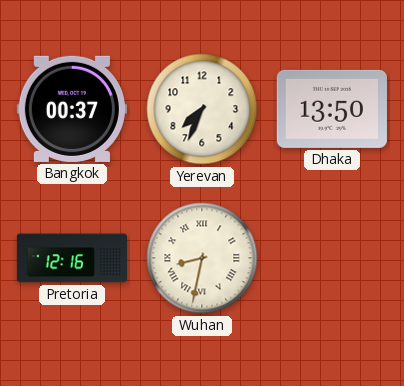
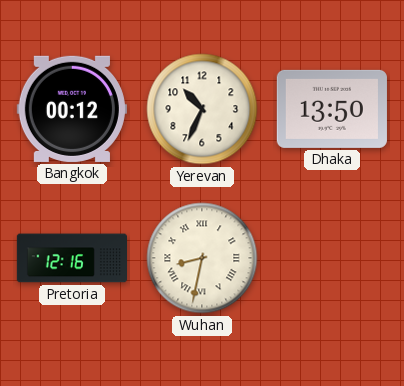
Bangkok: 00:37 -> 00:12 (72, 109)
Yerevan: 7:34 -> 10:34 (202, 109)
